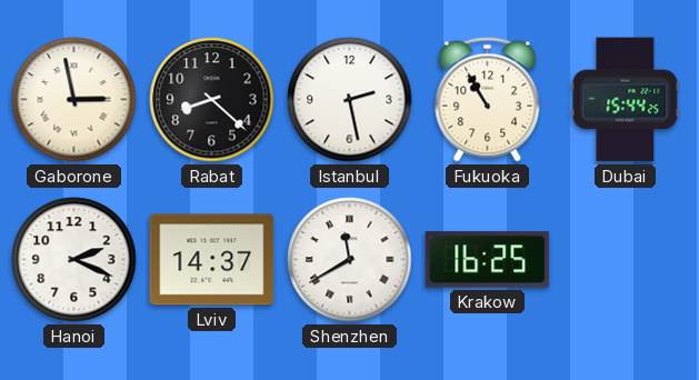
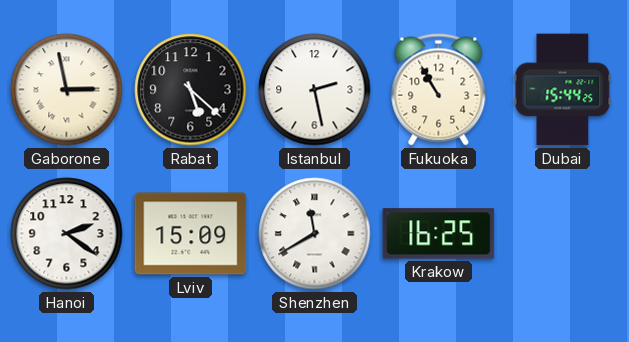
Rabat: 8:22 -> 5:22 (191, 90)
Hanoi: 2:19 -> 2:21 (67, 234)
Lviv: 14:37 -> 15:09 (191, 234)
